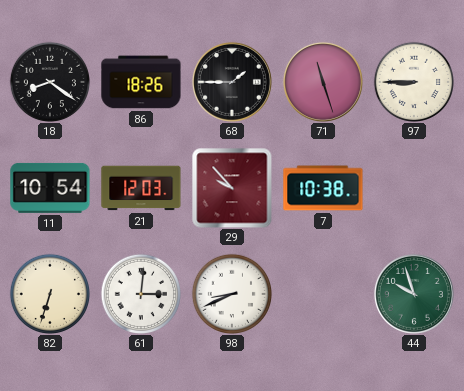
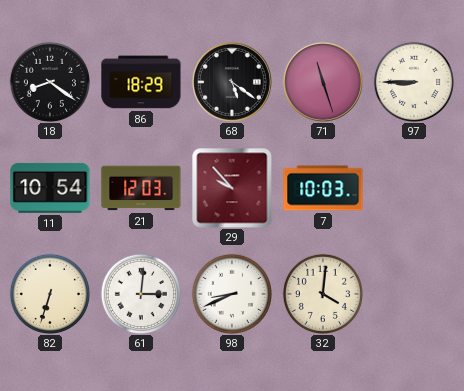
86: 18:26 -> 18:29 (141, 82)
68: 1:45 -> 5:21 (232, 82)
7: 10:38 -> 10:03 (323, 188)
32: none -> 4:01 (322, 293)
44: 9:57 -> none (414, 294)
